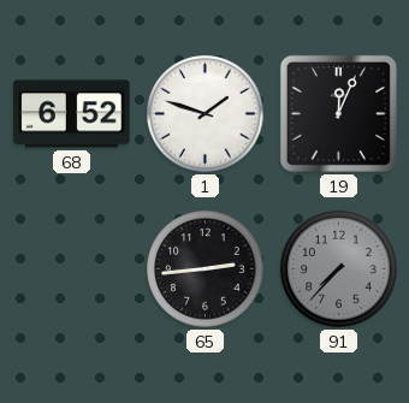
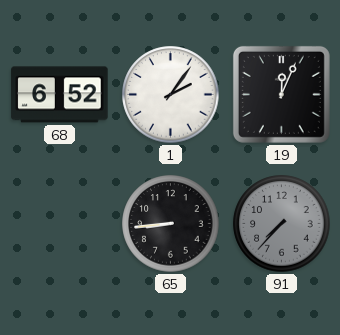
1: 1:48 -> 2:06 (171, 95)
65: 2:44 -> 8:44 (171, 224)
